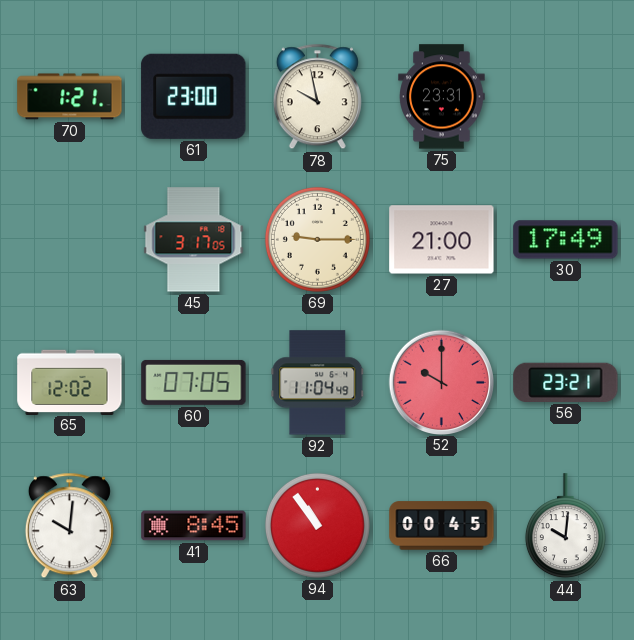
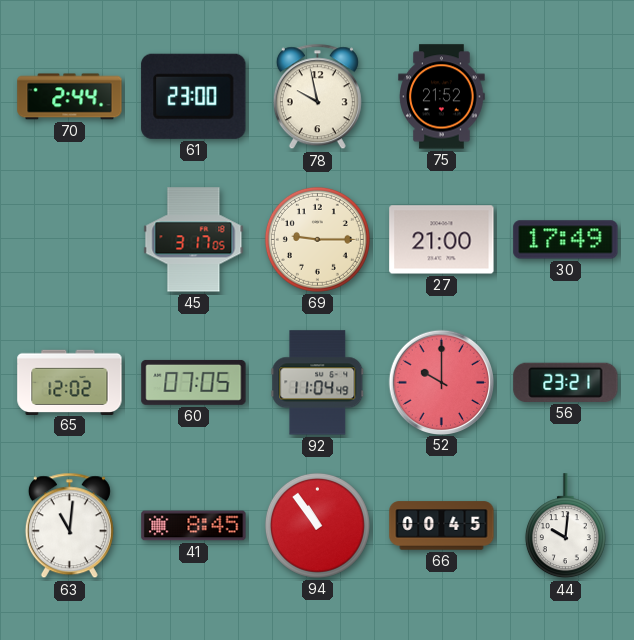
70: 1:21 -> 2:44 (70, 97)
75: 23:31 -> 21:52 (442, 97)
63: 10:01 -> 11:01 (69, 526)
